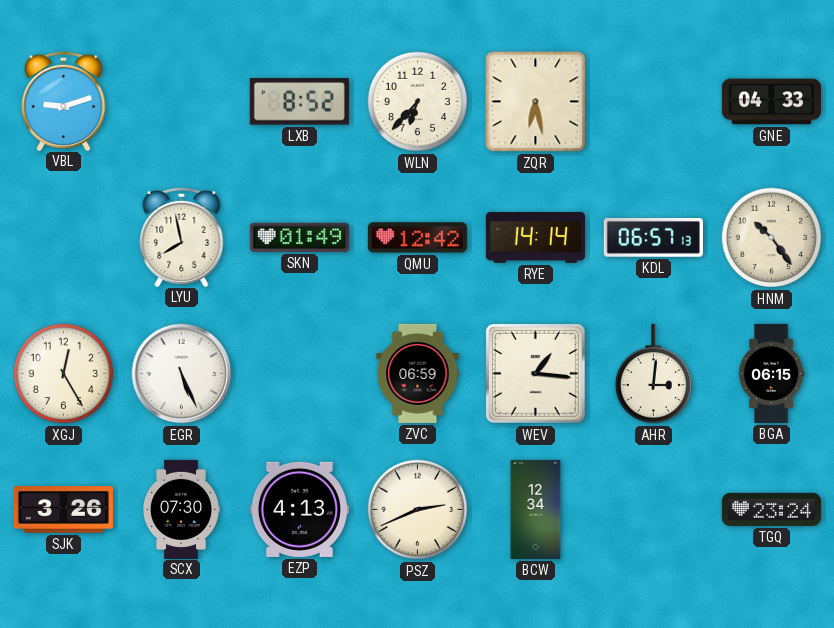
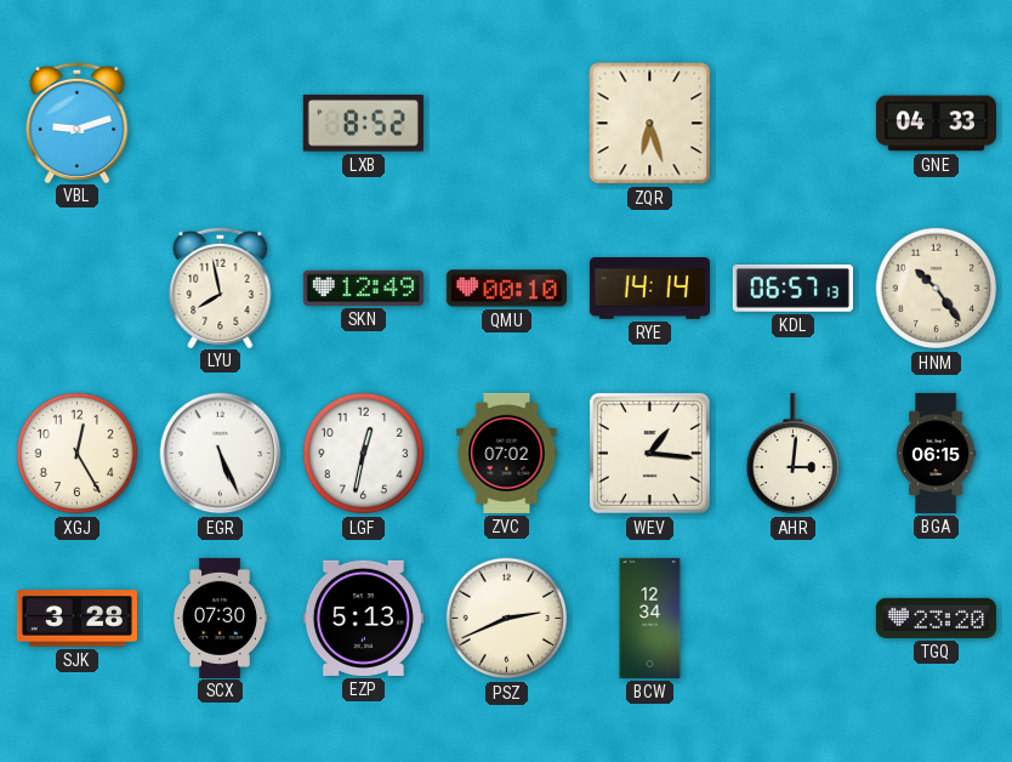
WLN: 6:37 -> none (418, 102)
ZQR: 6:28 -> 6:27 (650, 124)
SKN: 01:49 -> 12:49 (363, 288)
QMU: 12:42 -> 00:10 (506, 289)
LGF: none -> 12:32 (364, 454)
ZVC: 06:59 -> 07:02 (507, 453)
SJK: 3:26 -> 3:28 (76, 619)
EZP: 4:13 -> 5:13 (363, 618)
TGQ: 23:24 -> 23:20 (936, 618)
